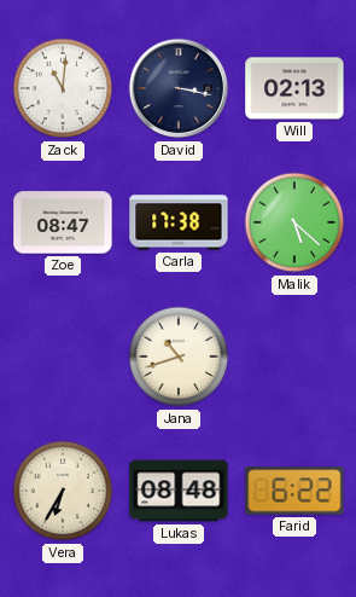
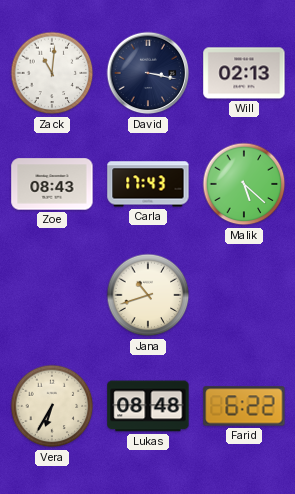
Zoe: 08:47 -> 08:43 (52, 184)
Carla: 17:38 -> 17:43 (148, 184)
